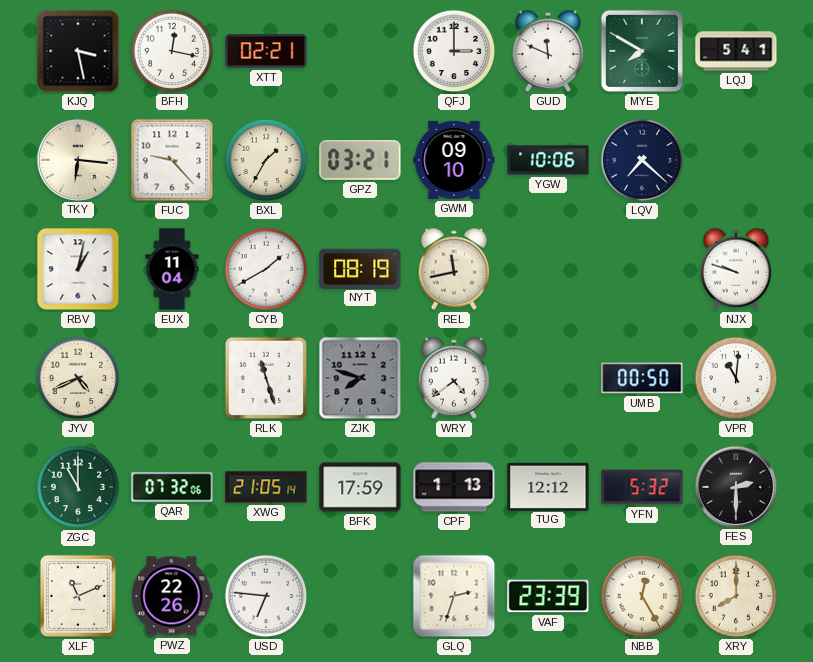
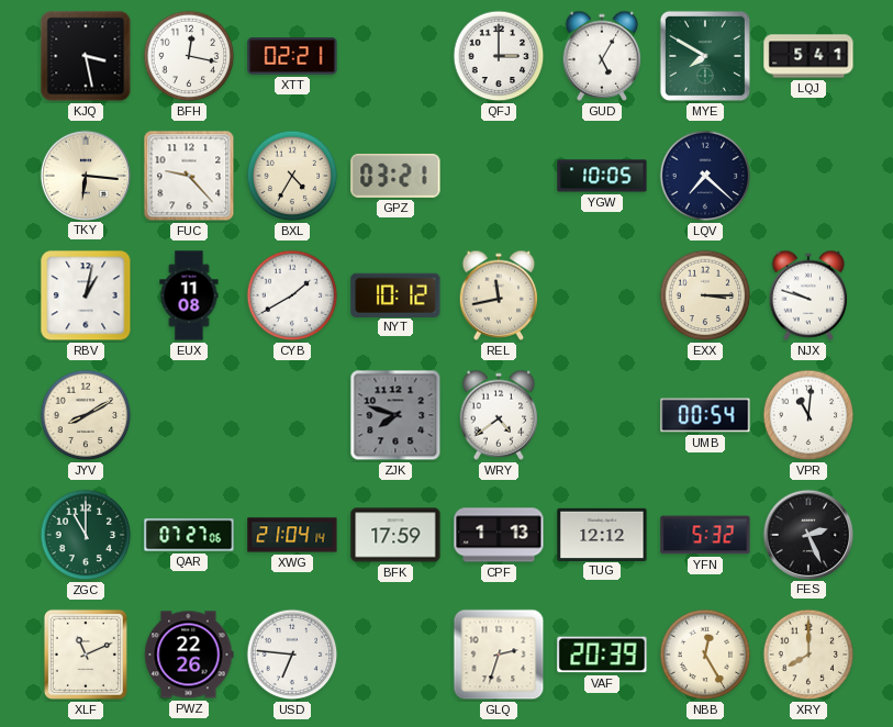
GUD: 11:49 -> 5:05 (602, 56)
BXL: 1:35 -> 4:35 (292, 176)
GWM: 09:10 -> none (454, 160)
YGW: 10:06 -> 10:05 (602, 176)
EUX: 11:04 -> 11:08 (189, 295)
NYT: 08:19 -> 10:12 (395, 294)
EXX: none -> 3:15 (705, 295)
JYV: 4:41 -> 8:10 (86, 415)
RLK: 11:27 -> none (266, 378)
UMB: 00:50 -> 00:54 (705, 415)
QAR: 07:32 -> 07:27 (189, 535)
XWG: 21:05 -> 21:04 (292, 535)
FES: 2:30 -> 2:26 (807, 534)
VAF: 23:39 -> 20:39 (602, 655)
